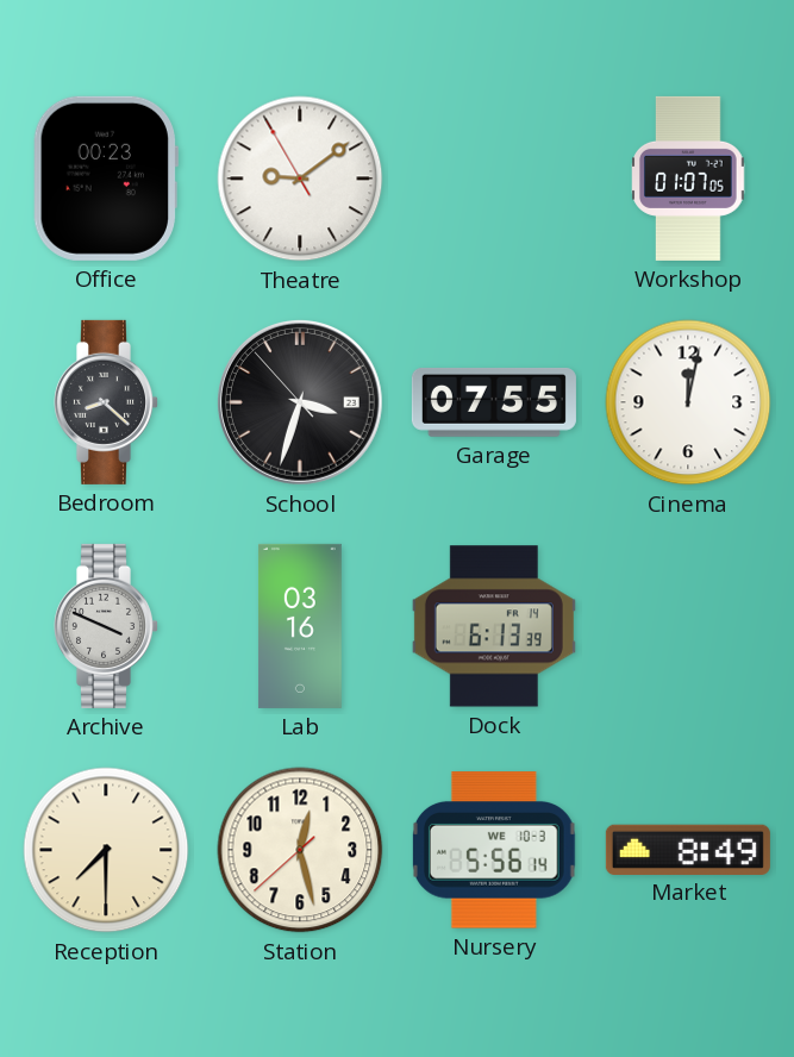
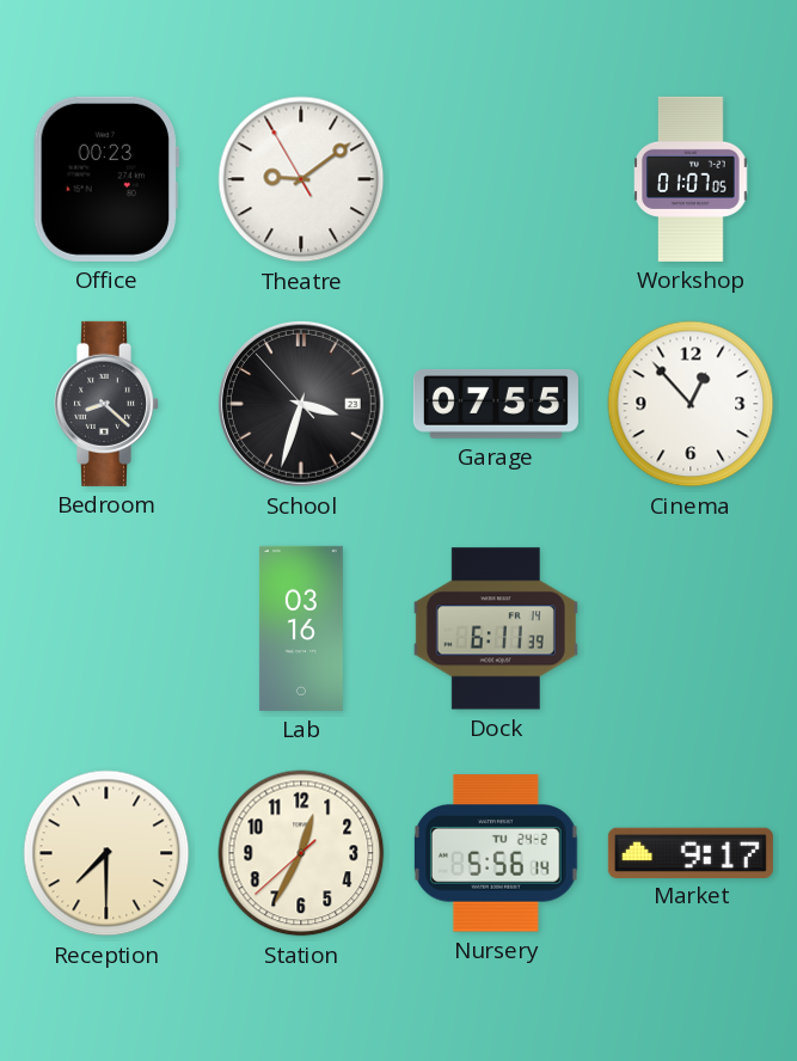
Cinema: 12:02 -> 12:53 (691, 404)
Archive: 3:49 -> none (105, 626)
Dock: 6:13 -> 6:11 (496, 628)
Station: 12:27 -> 12:34 (301, 853)
Nursery date: WE 10-3 -> TU 24-2 (496, 853)
Market: 8:49 -> 9:17 (691, 852)
